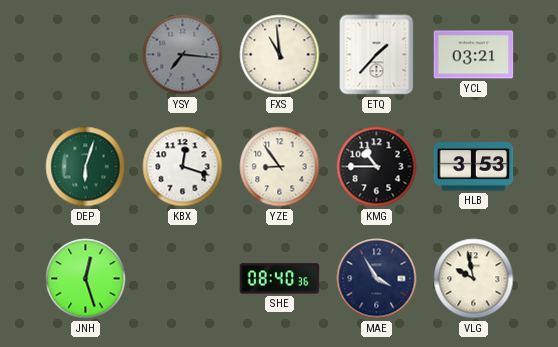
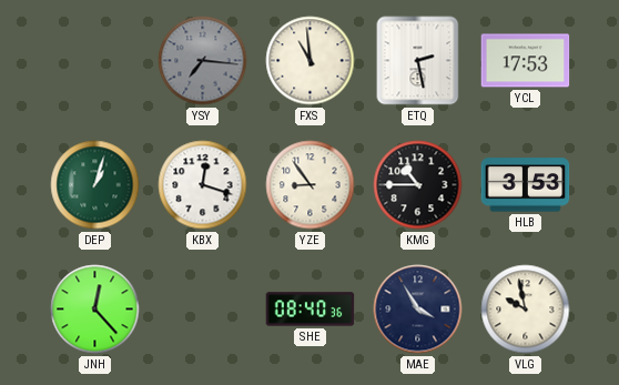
ETQ: 1:37 -> 2:28 (418, 61)
YCL: 03:21 -> 17:53 (526, 61)
DEP: 6:03 -> 1:03 (95, 185)
JNH: 12:27 -> 12:23 (95, 310)
